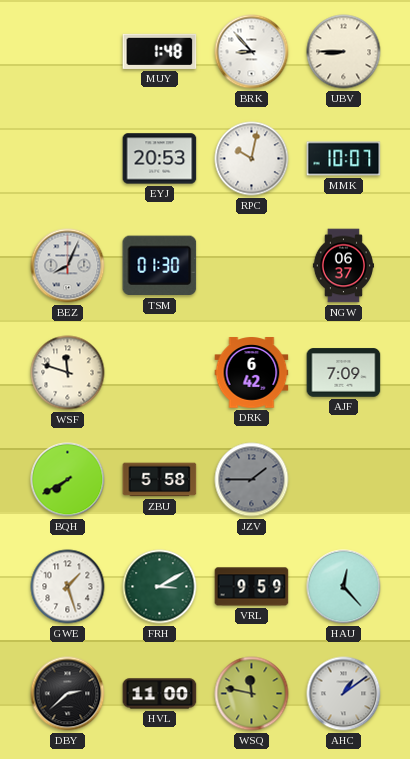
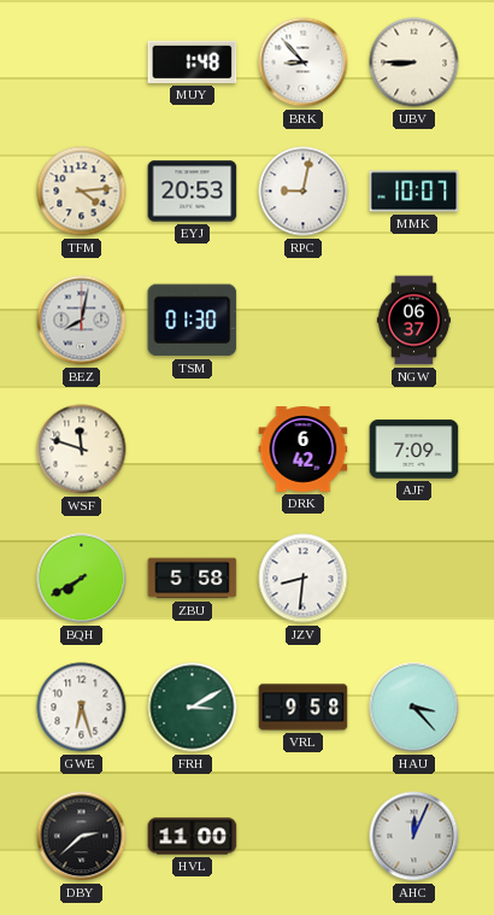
TFM: none -> 4:14 (82, 192)
RPC: 10:02 -> 9:02 (304, 192)
BEZ: 8:04 -> 8:02 (82, 321)
JZV: 1:45 -> 8:31 (304, 579)
JZV dial: grey -> white (304, 579)
GWE: 1:27 -> 6:27 (82, 708)
VRL: 9:59 -> 9:58 (304, 708)
HAU: 12:23 -> 3:23 (414, 708)
WSQ: 11:47 -> none (252, 694)
AHC: 1:09 -> 12:04 (414, 837)
